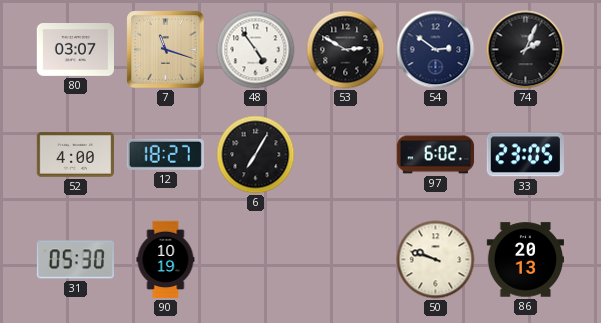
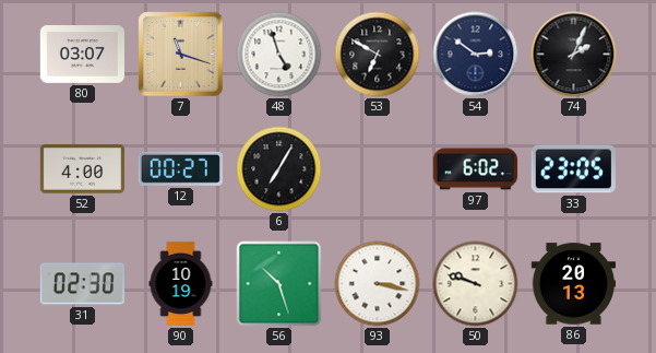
48: 4:54 -> 4:57 (279, 55)
53: 2:50 -> 6:50 (378, 55)
12: 18:27 -> 00:27 (180, 168)
31: 05:30 -> 02:30 (82, 284)
56: none -> 10:27 (279, 284)
93: none -> 3:17 (378, 284)
